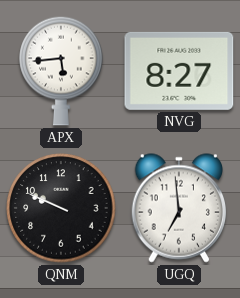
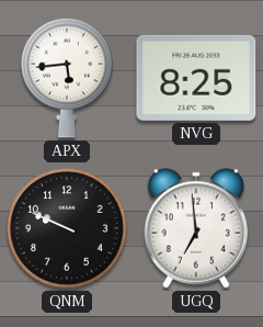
NVG: 8:27 -> 8:25 (196, 78)
